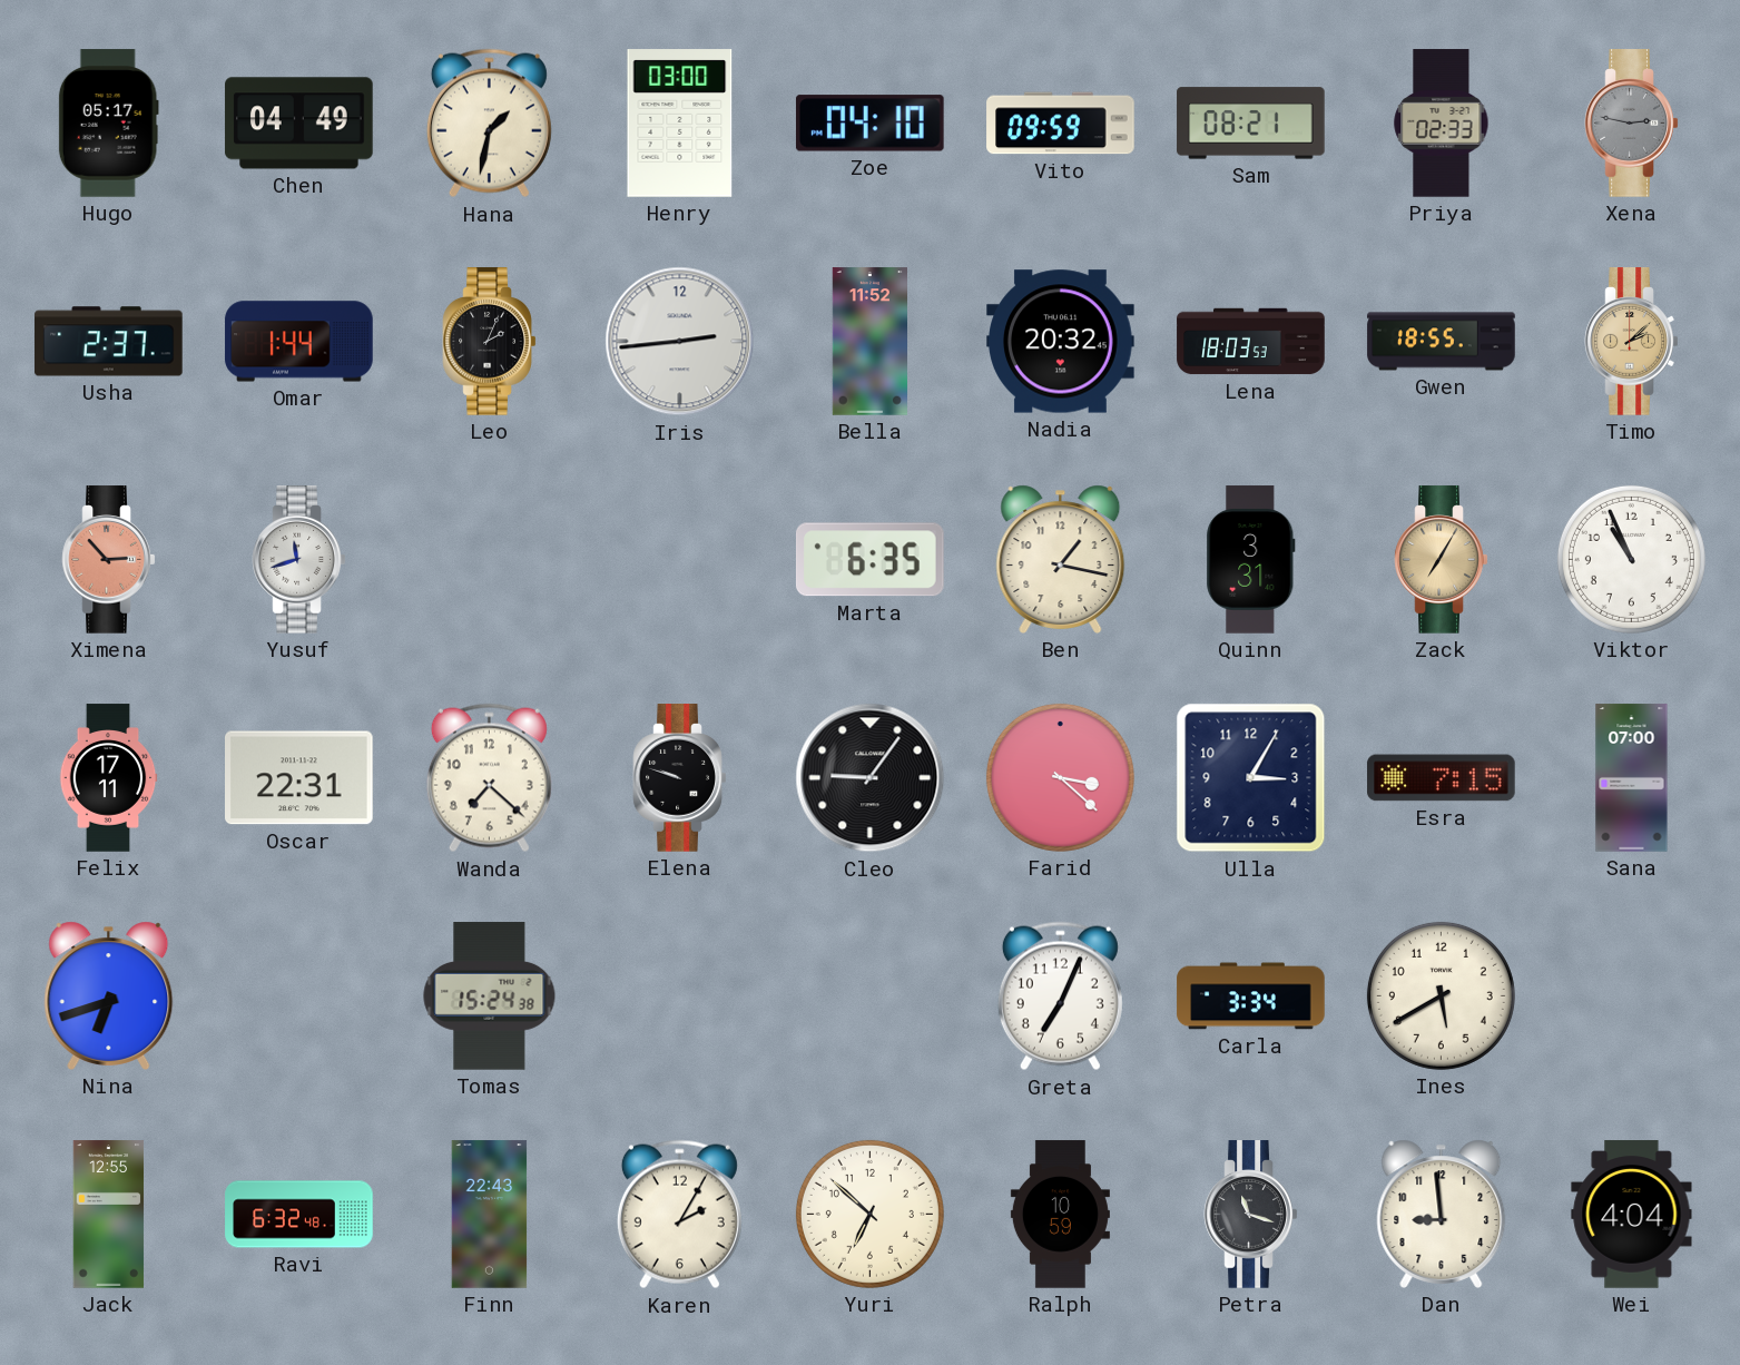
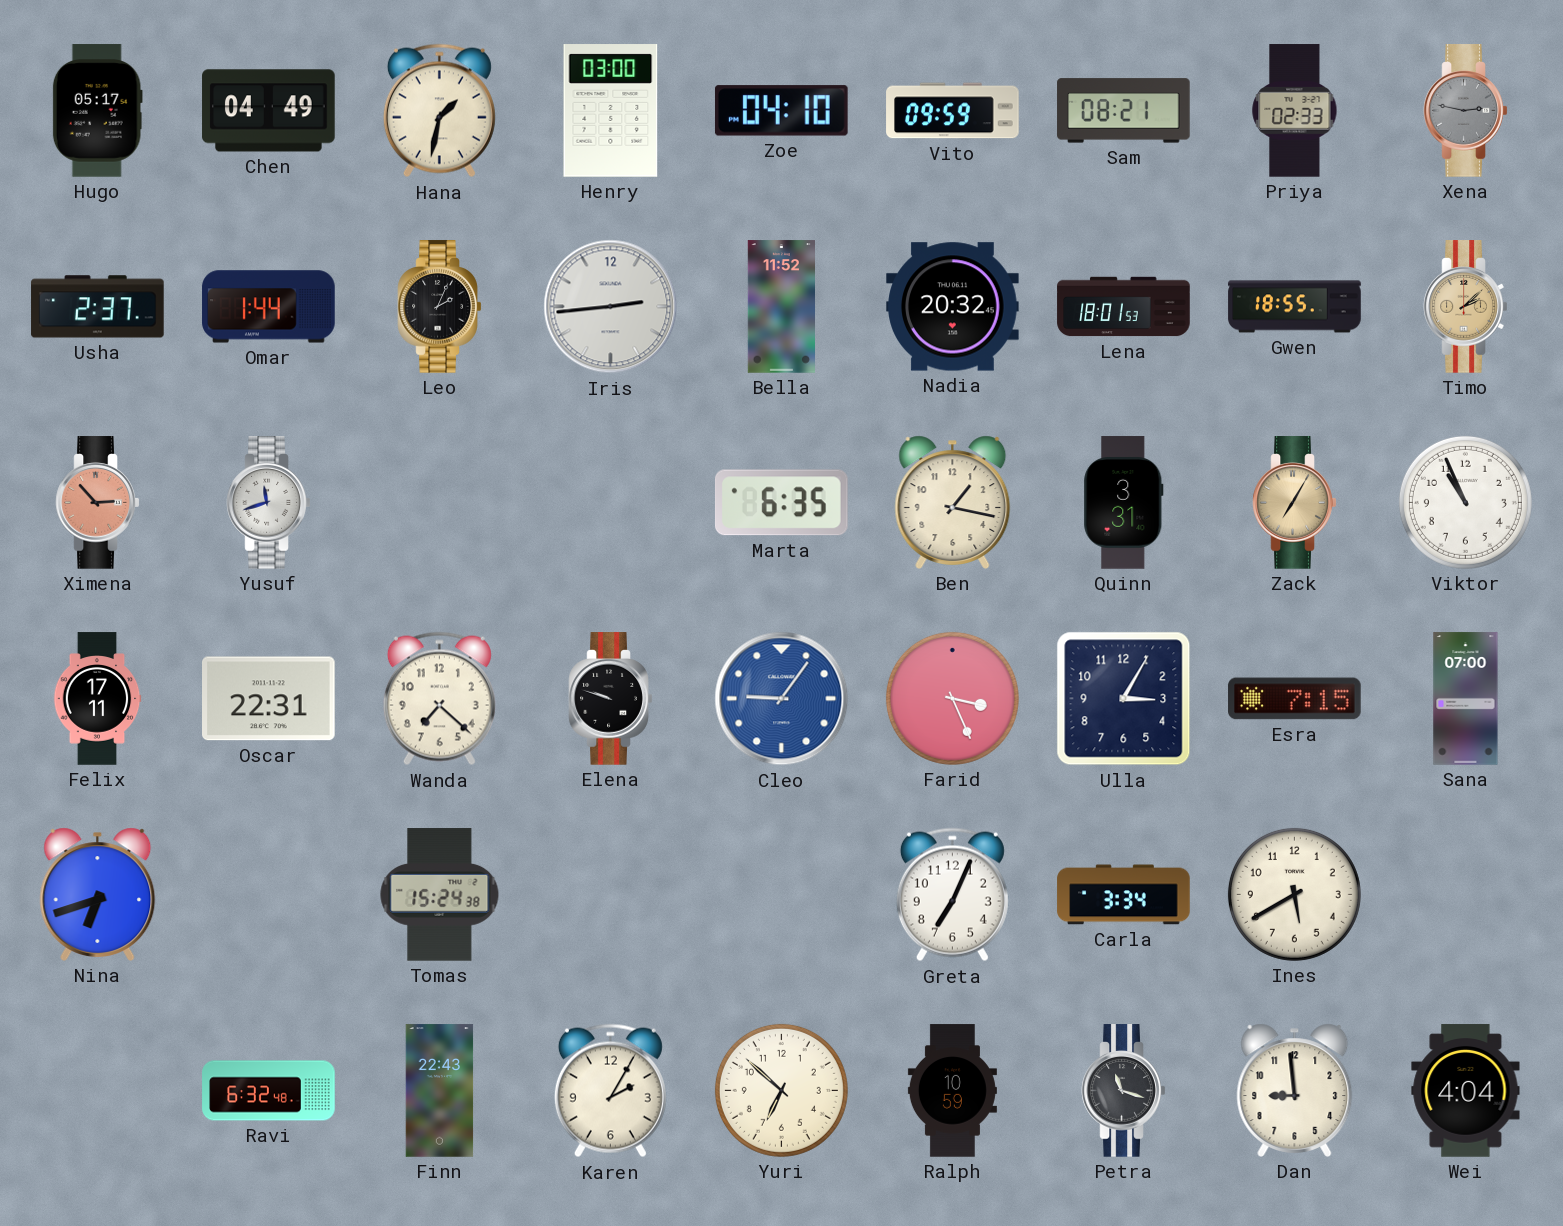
Lena: 18:03 -> 18:01 (1124, 307)
Cleo dial: black -> blue (782, 699)
Farid: 3:22 -> 3:26 (952, 698)
Jack: 12:55 -> none (109, 1215)
